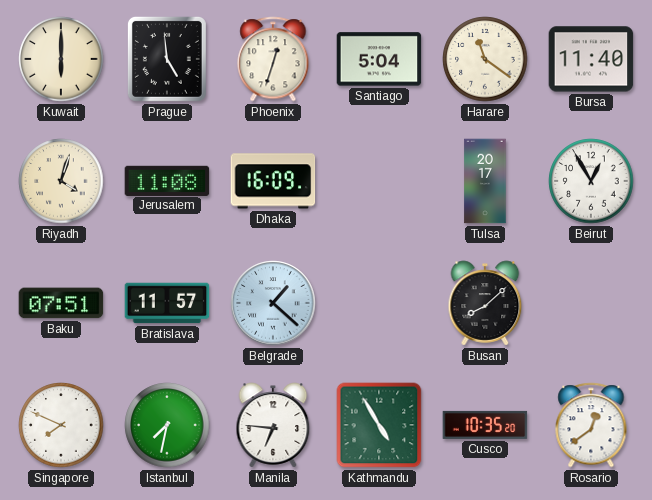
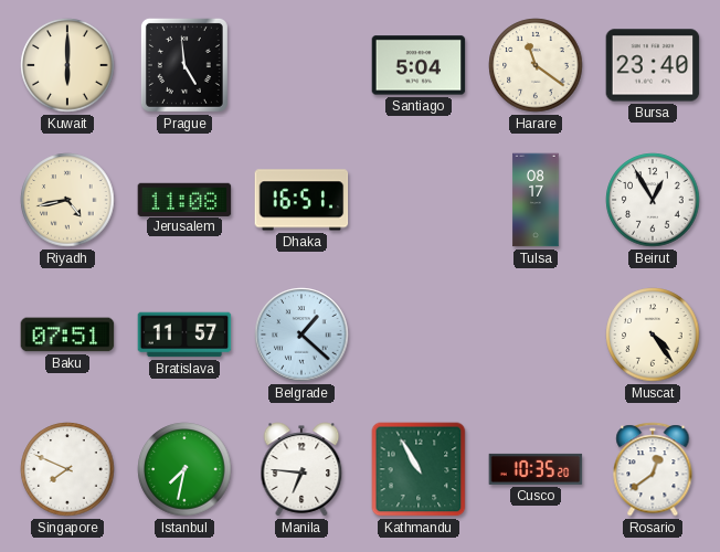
Phoenix: 12:33 -> none (273, 59)
Bursa: 11:40 -> 23:40 (653, 65)
Riyadh: 4:03 -> 4:43 (67, 200)
Dhaka: 16:09 -> 16:51 (301, 200)
Tulsa: 20:17 -> 08:17 (536, 200)
Busan: 8:08 -> none (485, 303)
Muscat: none -> 4:24 (653, 335)
Kathmandu: 4:55 -> 10:55 (419, 469)
